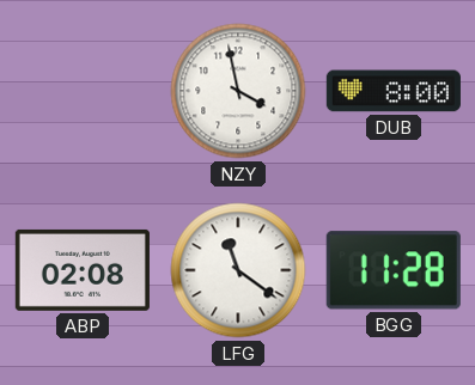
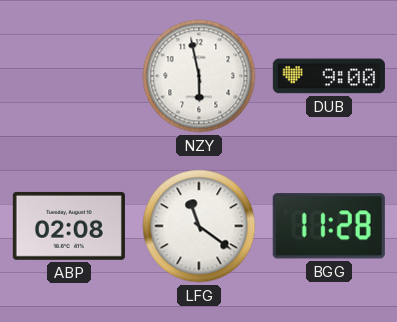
NZY: 3:58 -> 5:58 (199, 76)
DUB: 8:00 -> 9:00 (329, 76)
